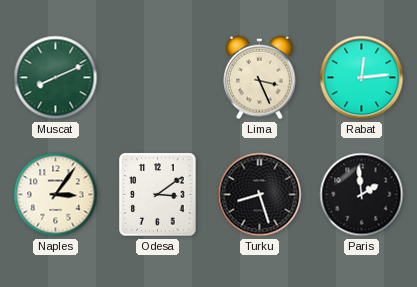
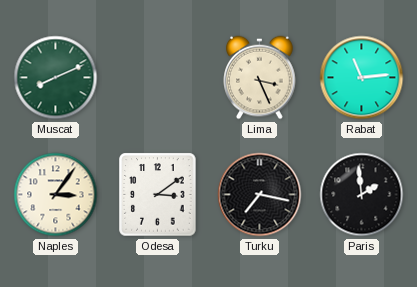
Rabat: 12:14 -> 11:14 (362, 78)
Turku: 8:27 -> 7:17 (260, 195)
